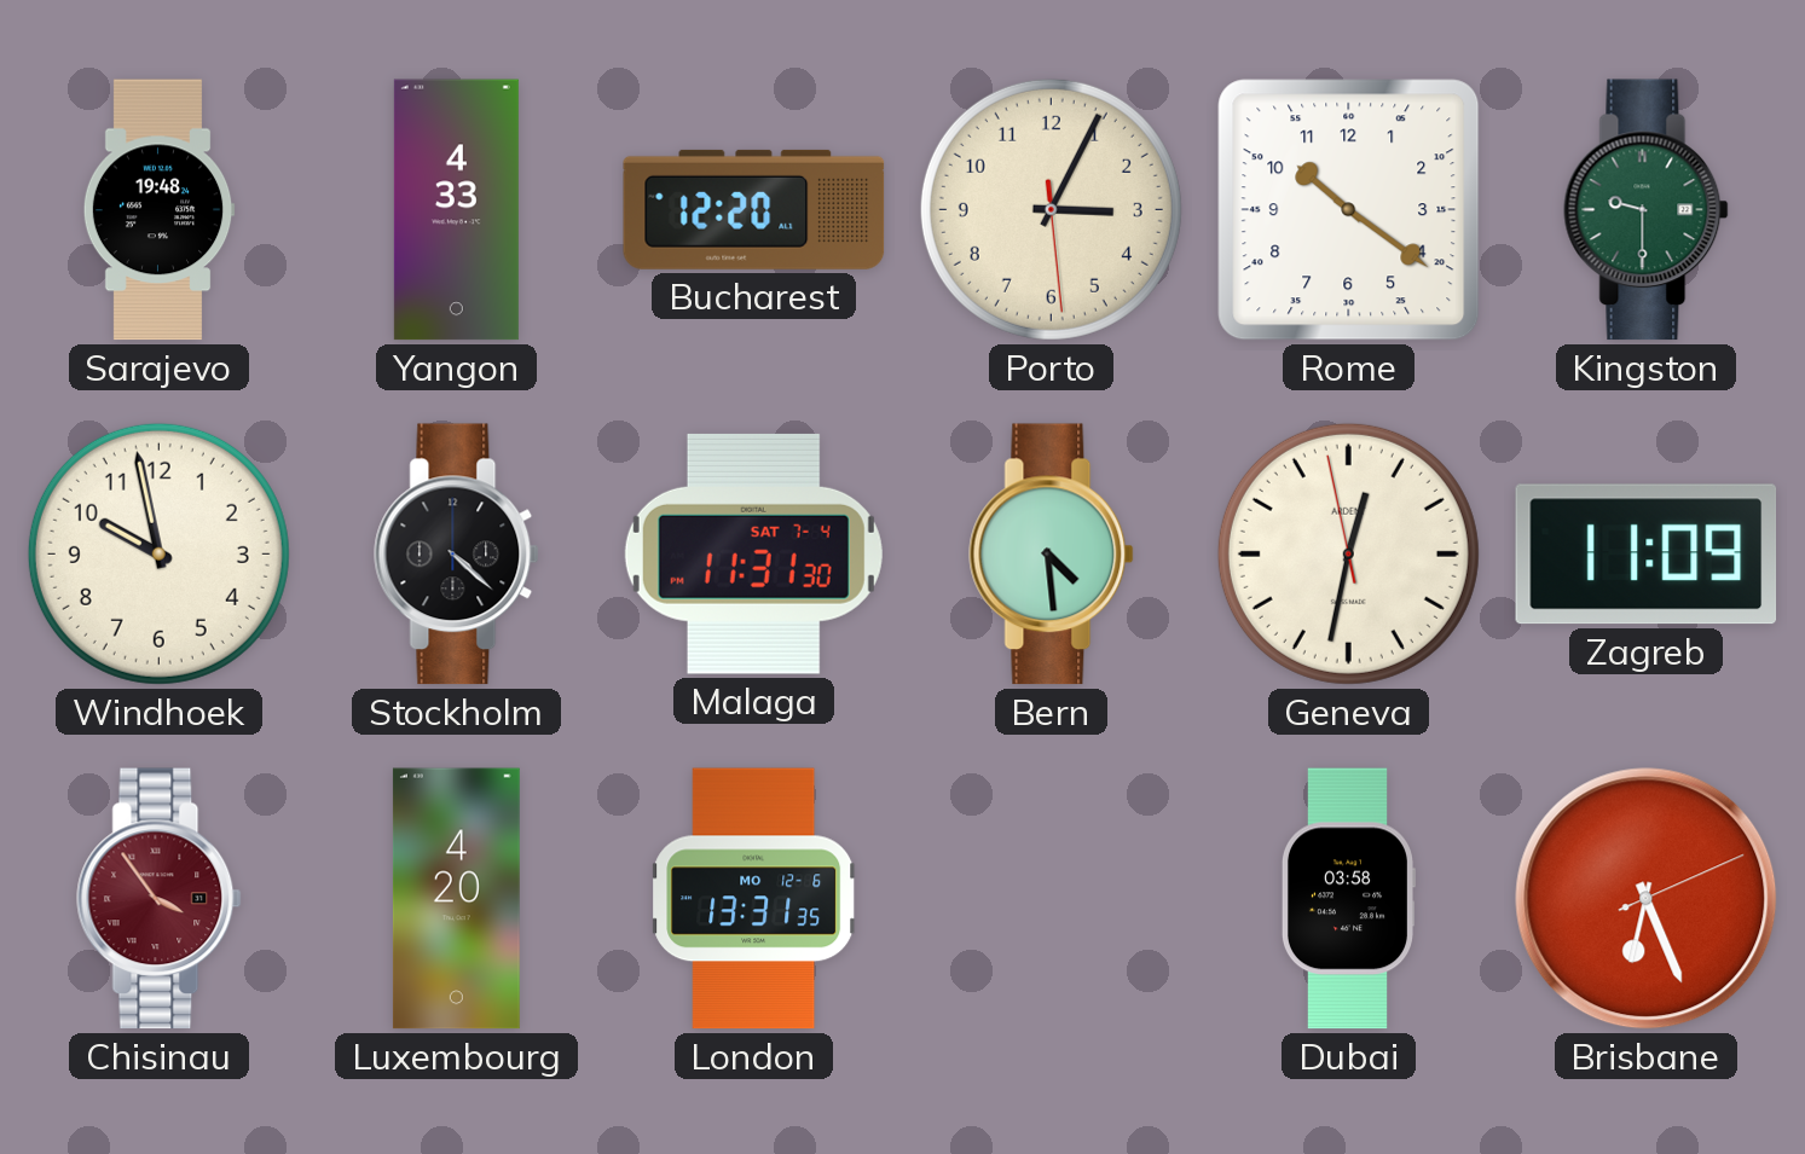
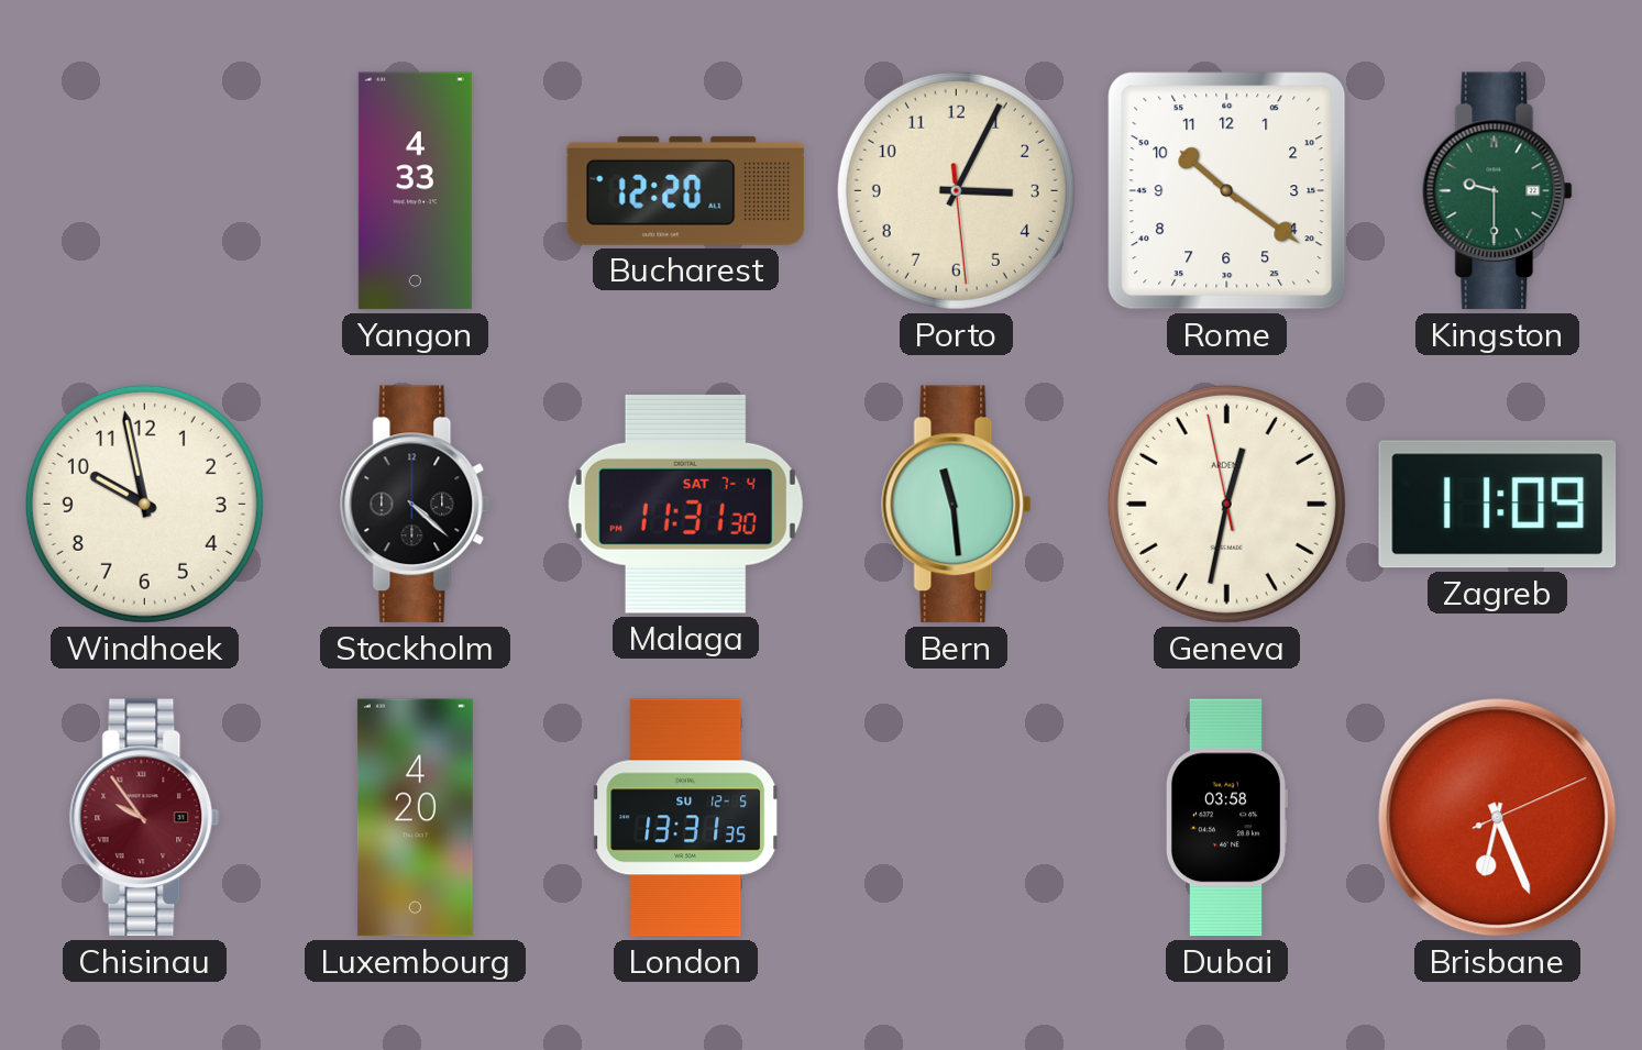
Sarajevo: 19:48 -> none (158, 210)
Bern: 4:29 -> 11:29 (957, 505)
Chisinau: 3:54 -> 9:54 (145, 818)
London date: MO 12-6 -> SU 12-5 (686, 818)
